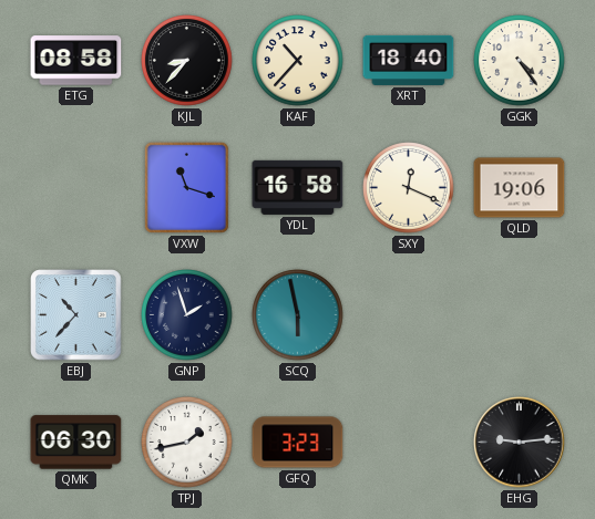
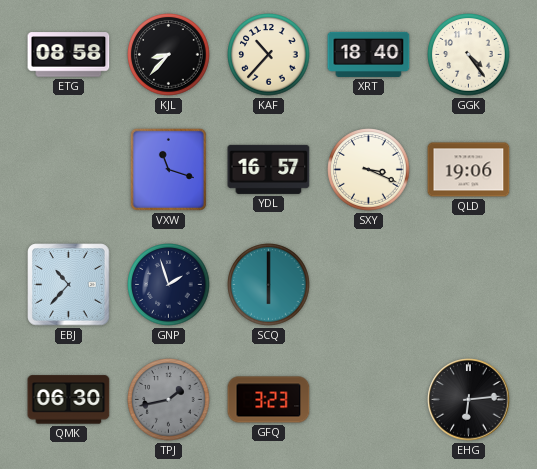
YDL: 16:58 -> 16:57 (269, 169)
SXY: 12:19 -> 3:19 (369, 170)
SCQ: 5:58 -> 6:00 (269, 285)
TPJ dial: white -> grey (169, 400)
EHG: 9:14 -> 6:14 (469, 400)
